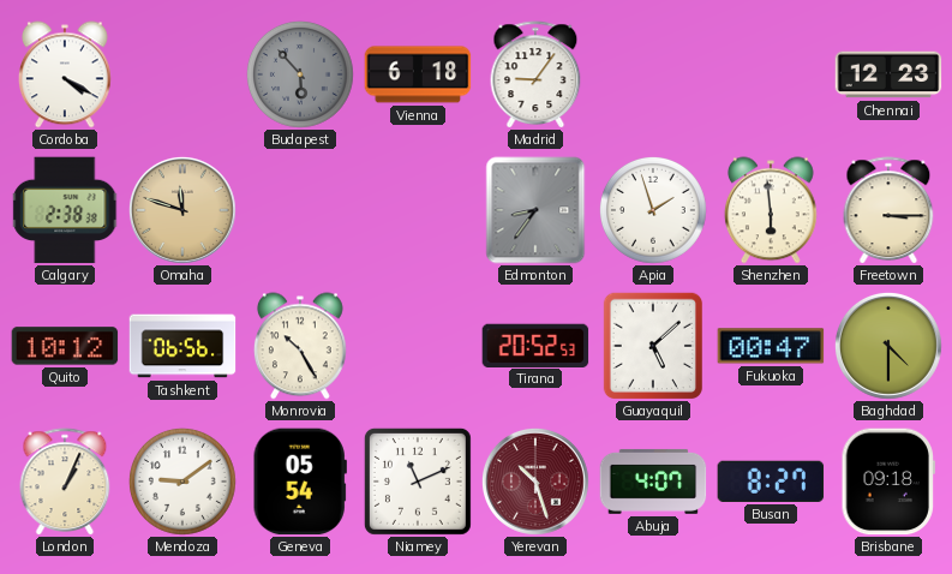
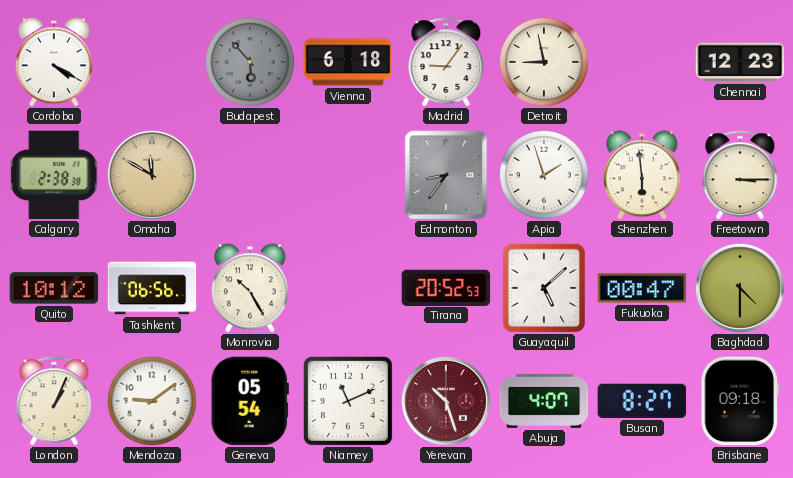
Detroit: none -> 8:58 (544, 62)
Omaha: 11:48 -> 11:50 (152, 175)
